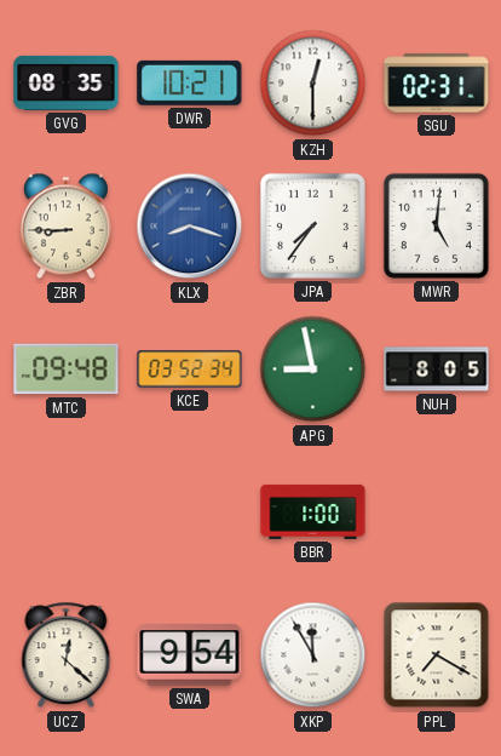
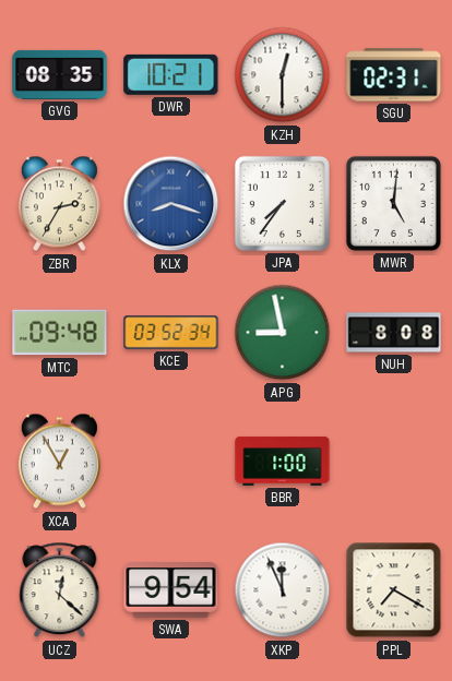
ZBR: 8:45 -> 2:35 (59, 204)
NUH: 8:05 -> 8:08 (394, 333)
XCA: none -> 12:55 (59, 462)
XKP: 11:55 -> 11:56 (283, 590)
